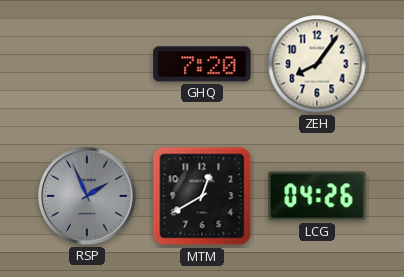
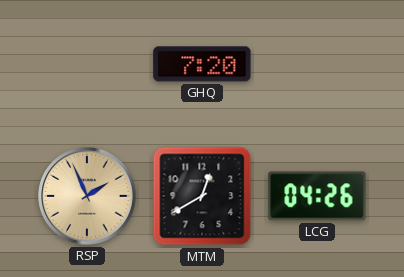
ZEH: 8:06 -> none (317, 64)
RSP dial: grey -> champagne (87, 196)
